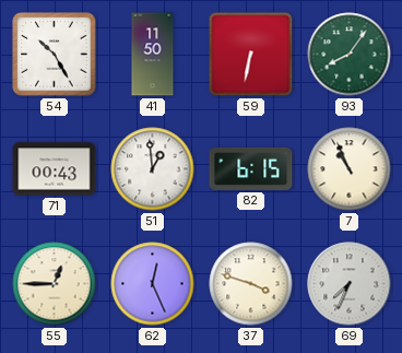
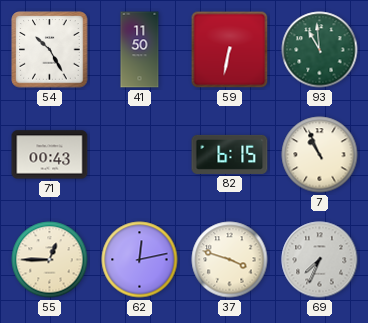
93: 8:06 -> 10:59 (320, 50)
51: 12:59 -> none (153, 169)
62: 12:26 -> 12:13 (140, 260)
